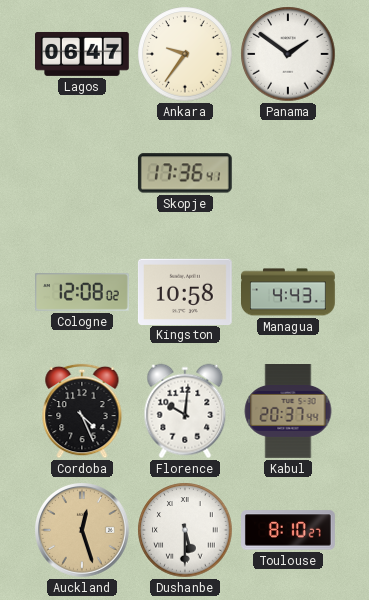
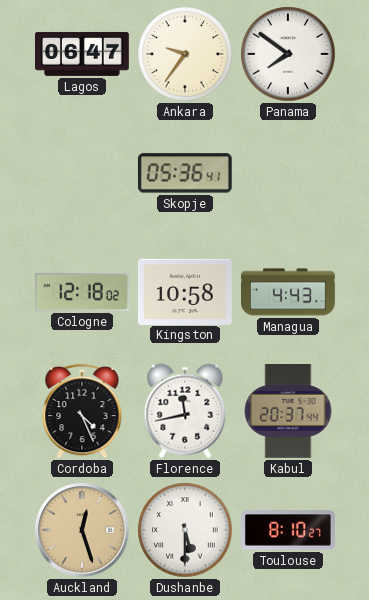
Panama: 1:51 -> 7:51 (288, 54)
Skopje: 17:36 -> 05:36 (185, 173)
Cologne: 12:08 -> 12:18 (83, 292)
Florence: 10:01 -> 11:43 (185, 411)
